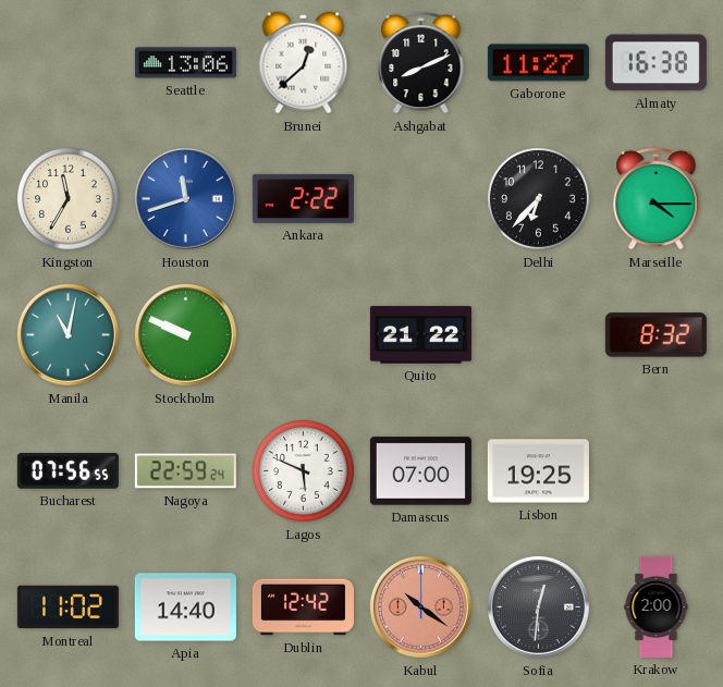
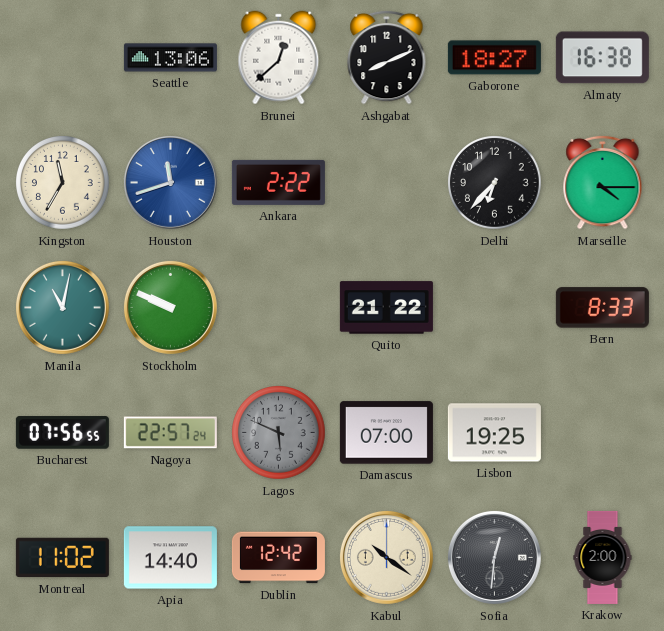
Gaborone: 11:27 -> 18:27 (494, 58)
Bern: 8:32 -> 8:33 (602, 308)
Nagoya: 22:59 -> 22:57 (170, 433)
Lagos dial: white -> grey (279, 433)
Kabul dial: salmon -> cream (386, 557)
